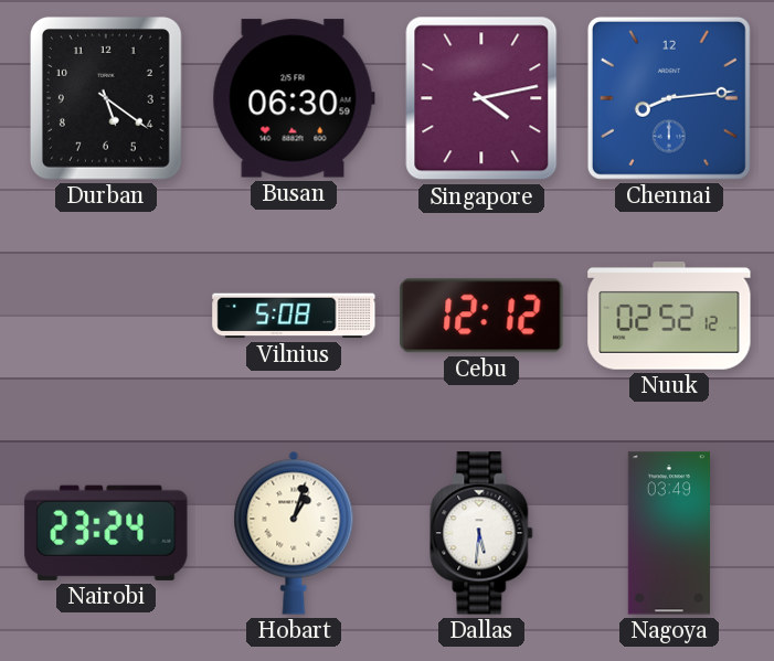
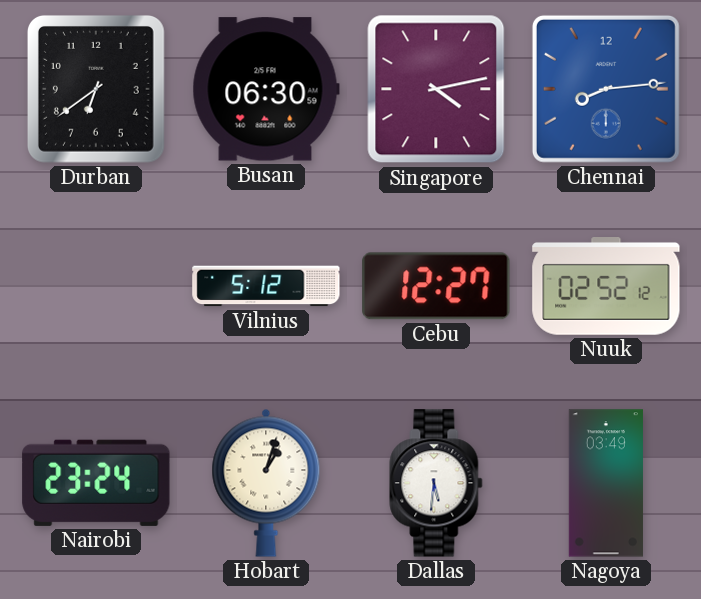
Durban: 5:21 -> 6:39 (96, 89)
Vilnius: 5:08 -> 5:12 (266, 286)
Cebu: 12:12 -> 12:27 (436, 286)
